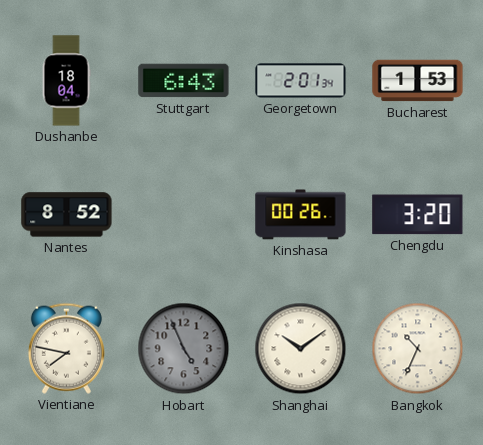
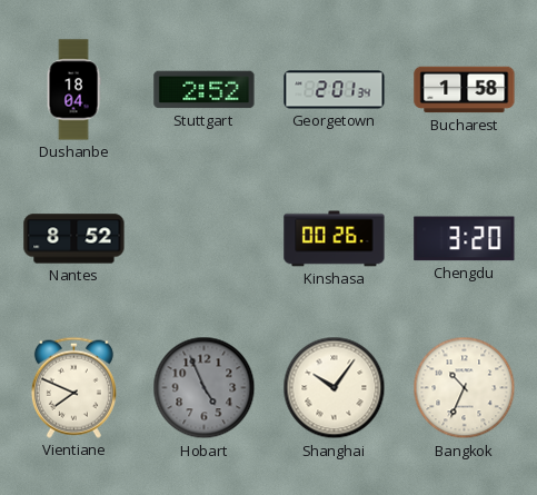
Stuttgart: 6:43 -> 2:52 (205, 90)
Bucharest: 1:53 -> 1:58 (465, 90)
Vientiane: 7:47 -> 7:49 (73, 387)
Shanghai: 10:09 -> 10:06 (335, 388)
